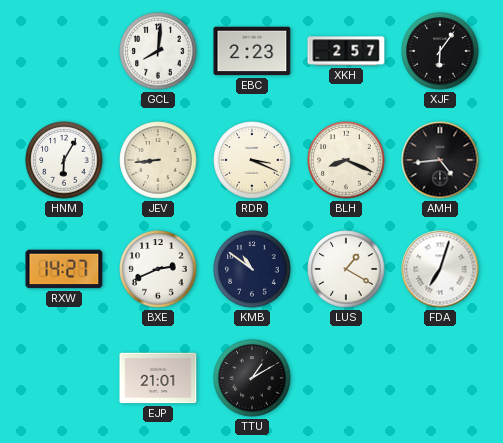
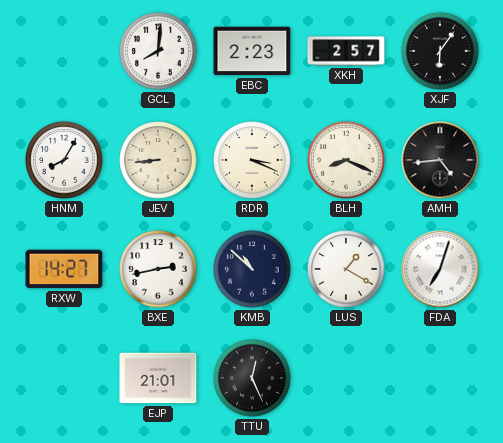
HNM: 6:05 -> 8:05 (64, 160)
BXE: 2:41 -> 2:43 (158, 269)
KMB: 10:51 -> 10:52 (252, 269)
TTU: 1:10 -> 12:26 (252, 378)
